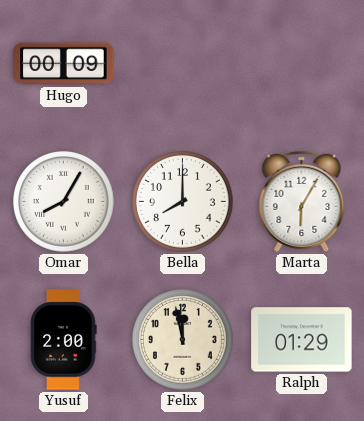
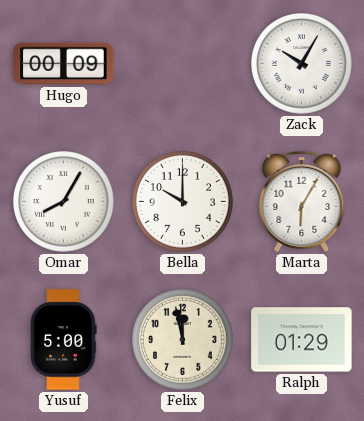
Zack: none -> 10:05 (302, 64)
Bella: 8:00 -> 10:00 (183, 202)
Yusuf: 2:00 -> 5:00 (64, 340)
